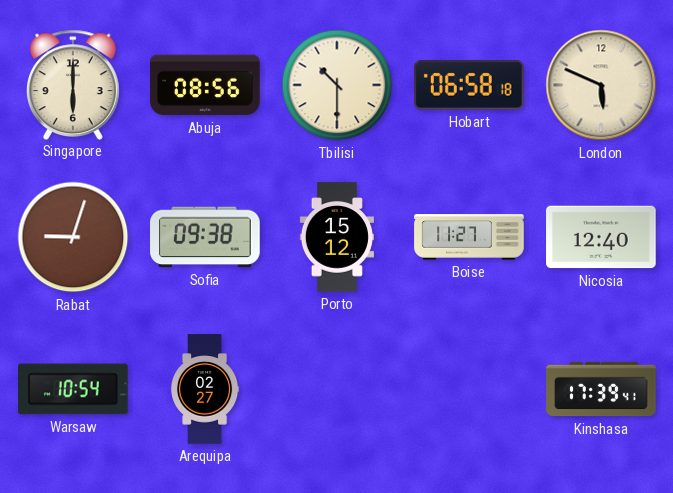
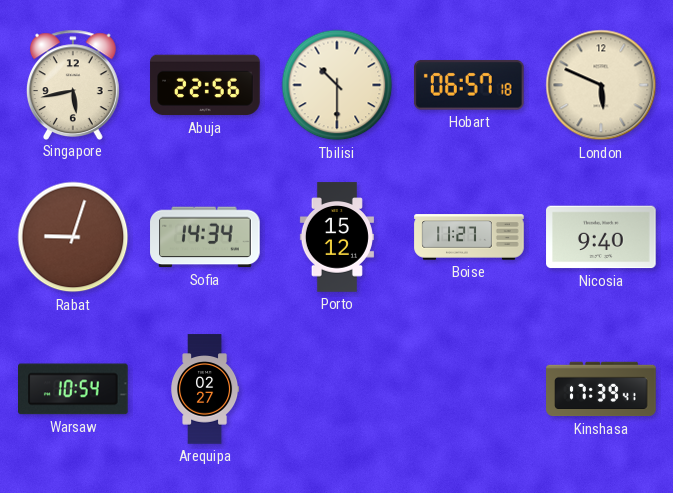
Singapore: 6:00 -> 5:43 (73, 84)
Abuja: 08:56 -> 22:56 (205, 85)
Hobart: 06:58 -> 06:57 (469, 85)
Sofia: 09:38 -> 14:34 (205, 237)
Nicosia: 12:40 -> 9:40 (601, 237)
